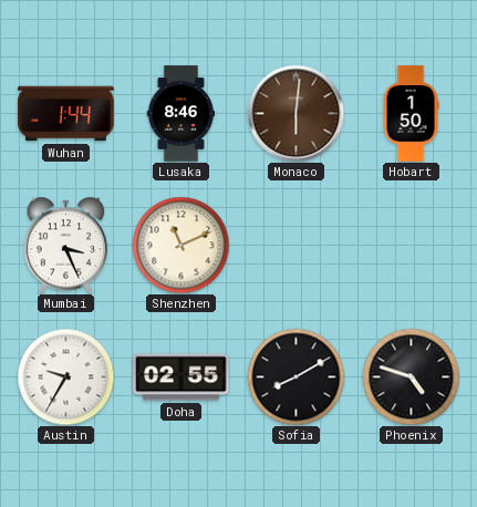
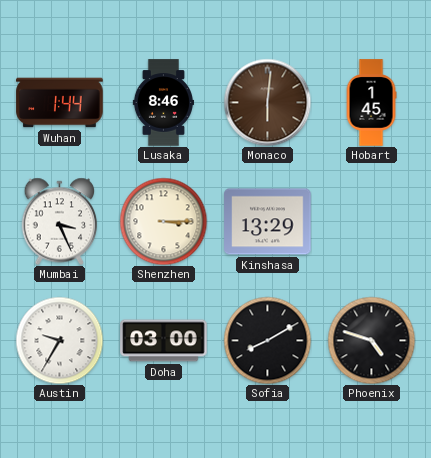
Hobart: 1:50 -> 1:45 (371, 103)
Shenzhen: 11:11 -> 3:15 (163, 221)
Kinshasa: none -> 13:29 (268, 222)
Doha: 02:55 -> 03:00 (164, 341)
